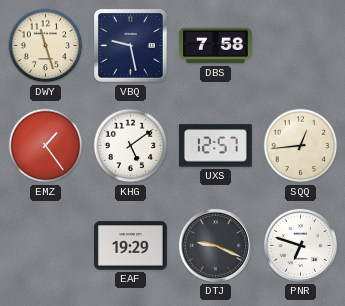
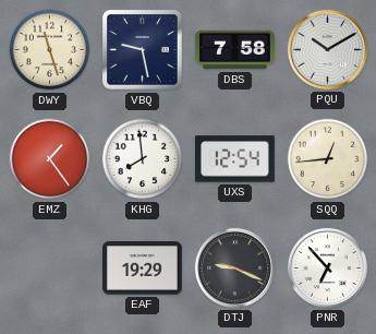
PQU: none -> 10:10 (327, 49)
KHG: 5:09 -> 7:59 (143, 159)
UXS: 12:57 -> 12:54 (234, 159)
PNR: 6:48 -> 6:53 (327, 267)
